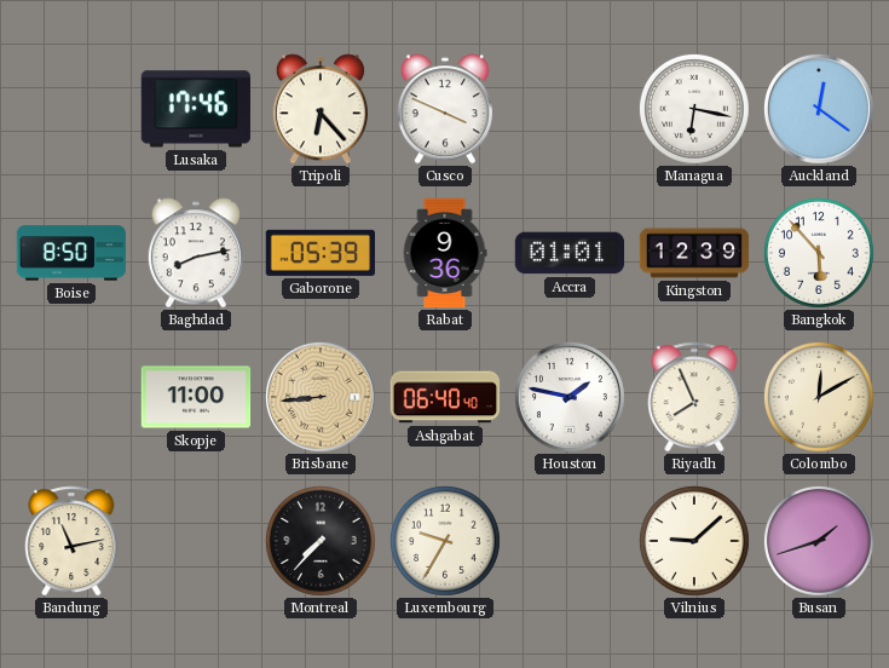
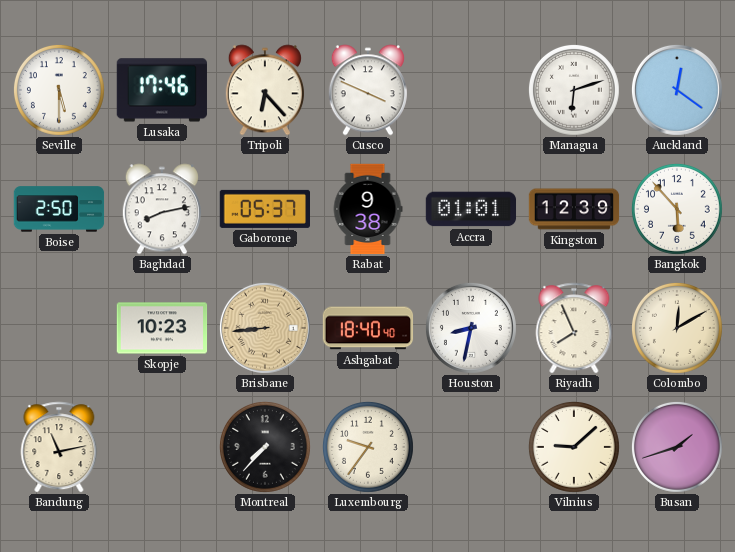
Seville: none -> 5:30 (59, 90)
Managua: 6:17 -> 6:12 (574, 90)
Boise: 8:50 -> 2:50 (59, 209)
Gaborone: 05:39 -> 05:37 (264, 209)
Rabat: 9:36 -> 9:38 (368, 209)
Skopje: 11:00 -> 10:23 (162, 328)
Ashgabat: 06:40 -> 18:40 (368, 328)
Houston: 1:47 -> 8:32 (471, 328)
Luxembourg: 9:35 -> 9:36 (368, 447)
